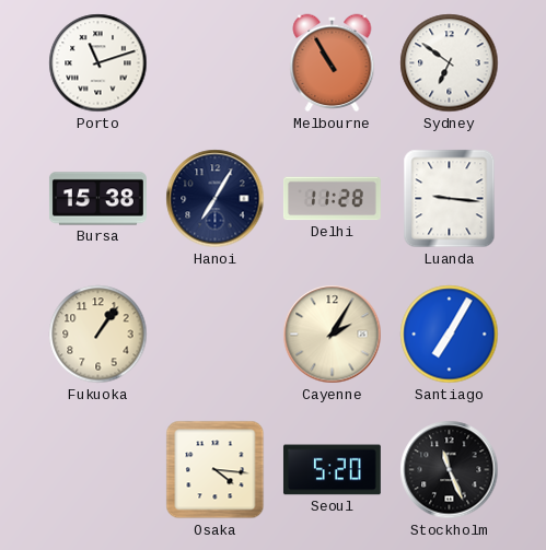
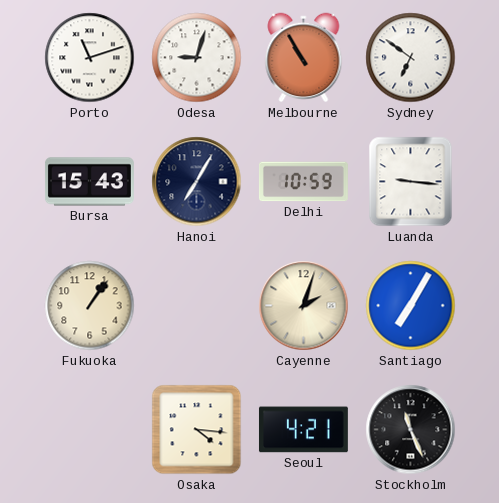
Odesa: none -> 9:03 (197, 58)
Bursa: 15:38 -> 15:43 (89, 182)
Delhi: 11:28 -> 10:59 (303, 182)
Cayenne: 2:05 -> 2:03 (304, 306)
Seoul: 5:20 -> 4:21 (303, 430)
